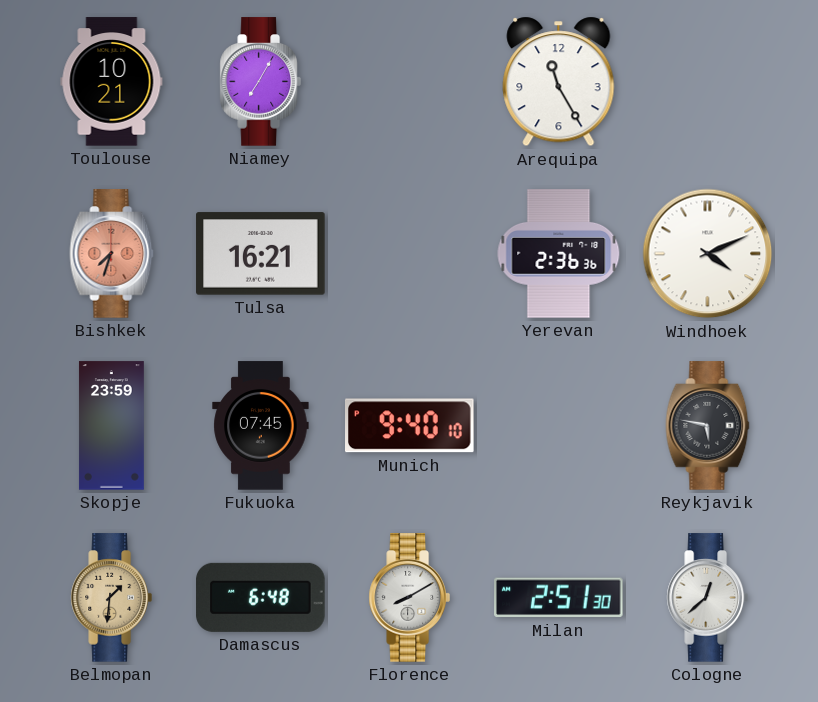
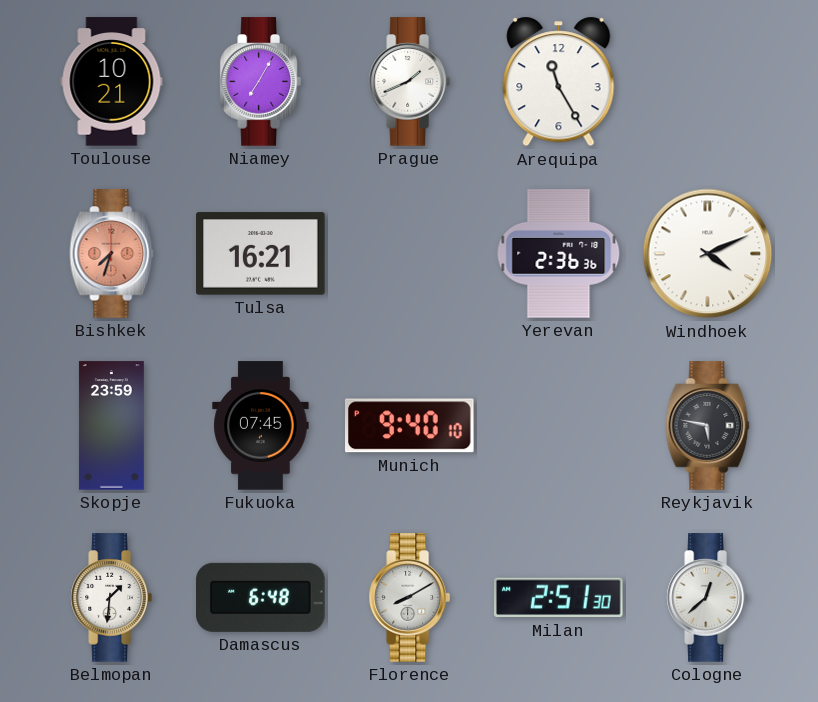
Prague: none -> 1:41 (409, 82)
Belmopan dial: champagne -> white (111, 598)
